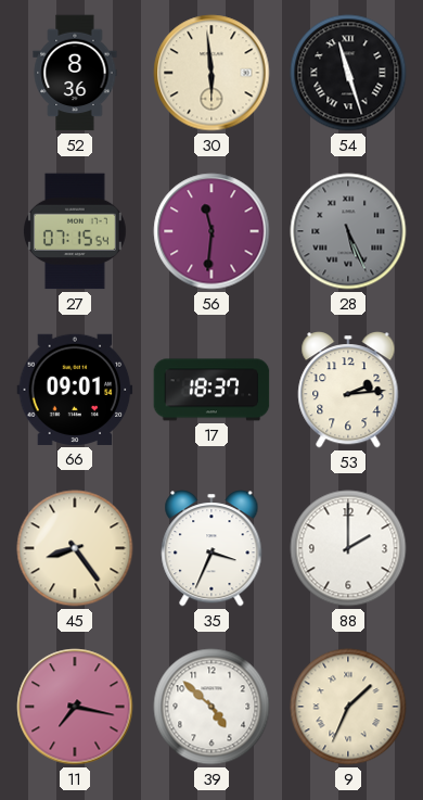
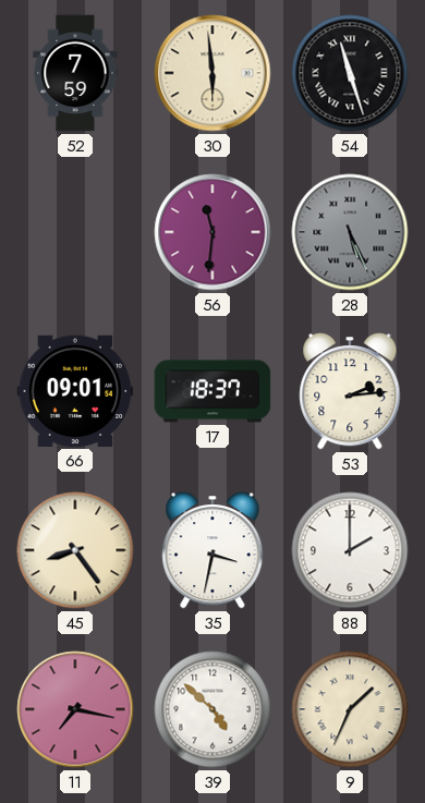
52: 8:36 -> 7:59 (75, 73)
27: 07:15 -> none (75, 231)
35: 3:34 -> 3:32 (212, 551)
